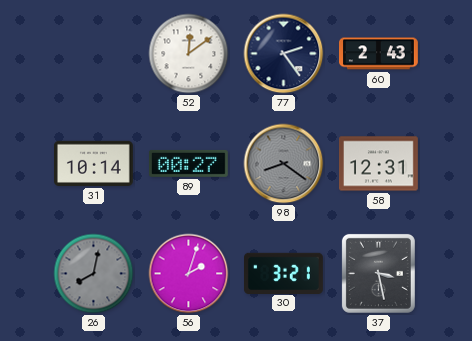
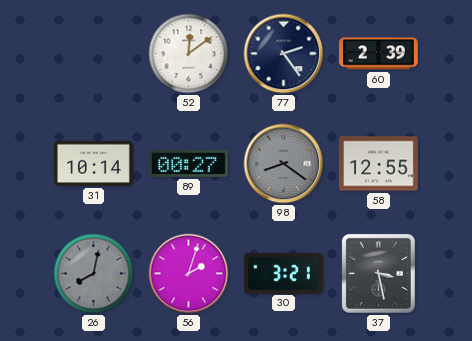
60: 2:43 -> 2:39 (379, 54)
58: 12:31 -> 12:55 (379, 164)
